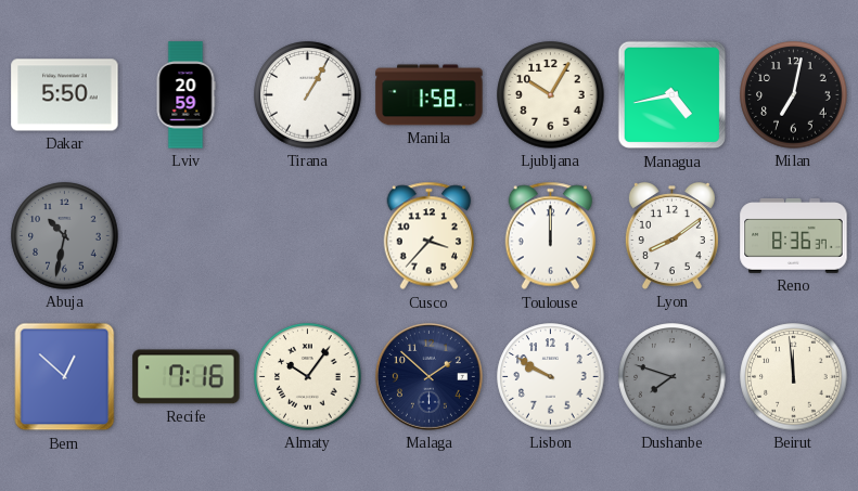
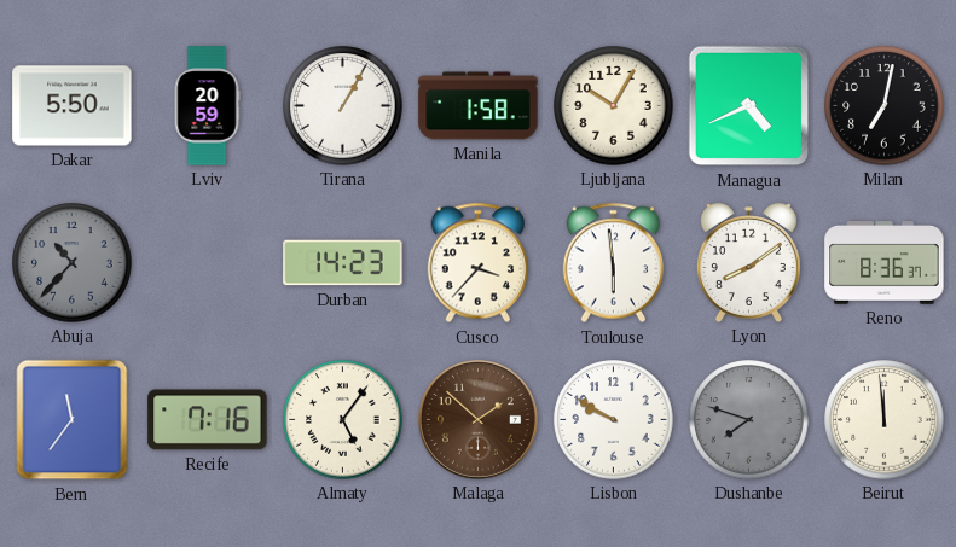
Managua: 4:43 -> 4:41 (749, 106)
Abuja: 10:32 -> 10:37 (73, 263)
Durban: none -> 14:23 (343, 263)
Toulouse: 12:00 -> 5:59 (614, 263)
Bern: 12:52 -> 11:36 (73, 420)
Almaty: 10:06 -> 5:06 (343, 420)
Malaga dial: navy -> brown (477, 419)
